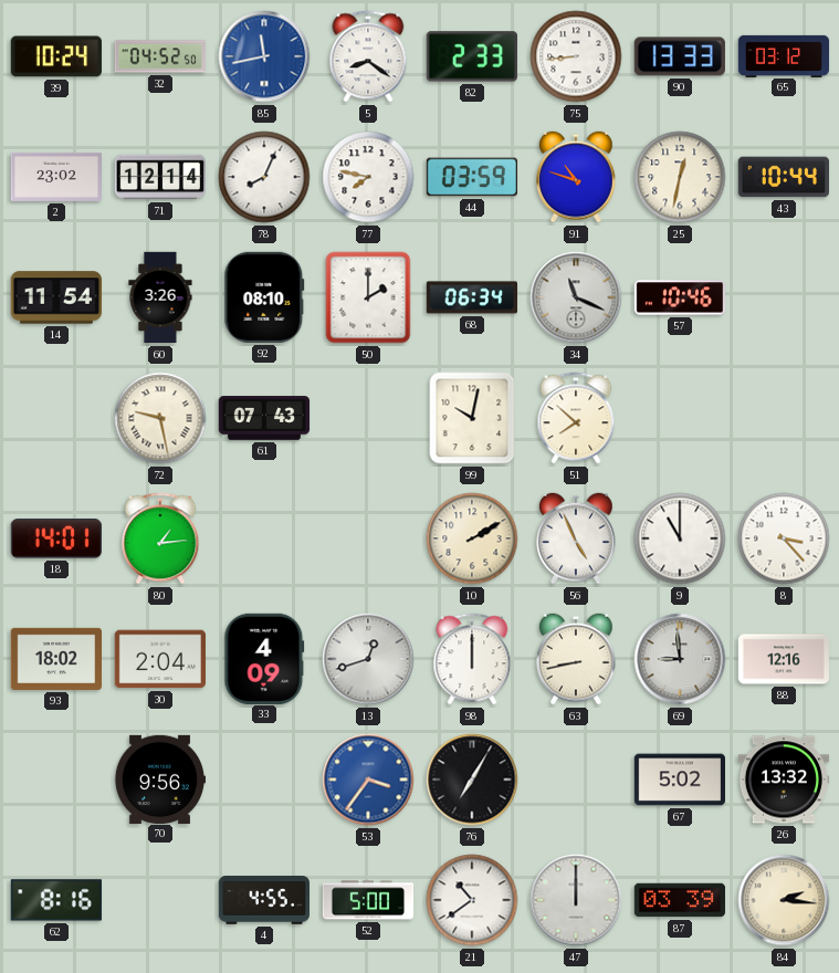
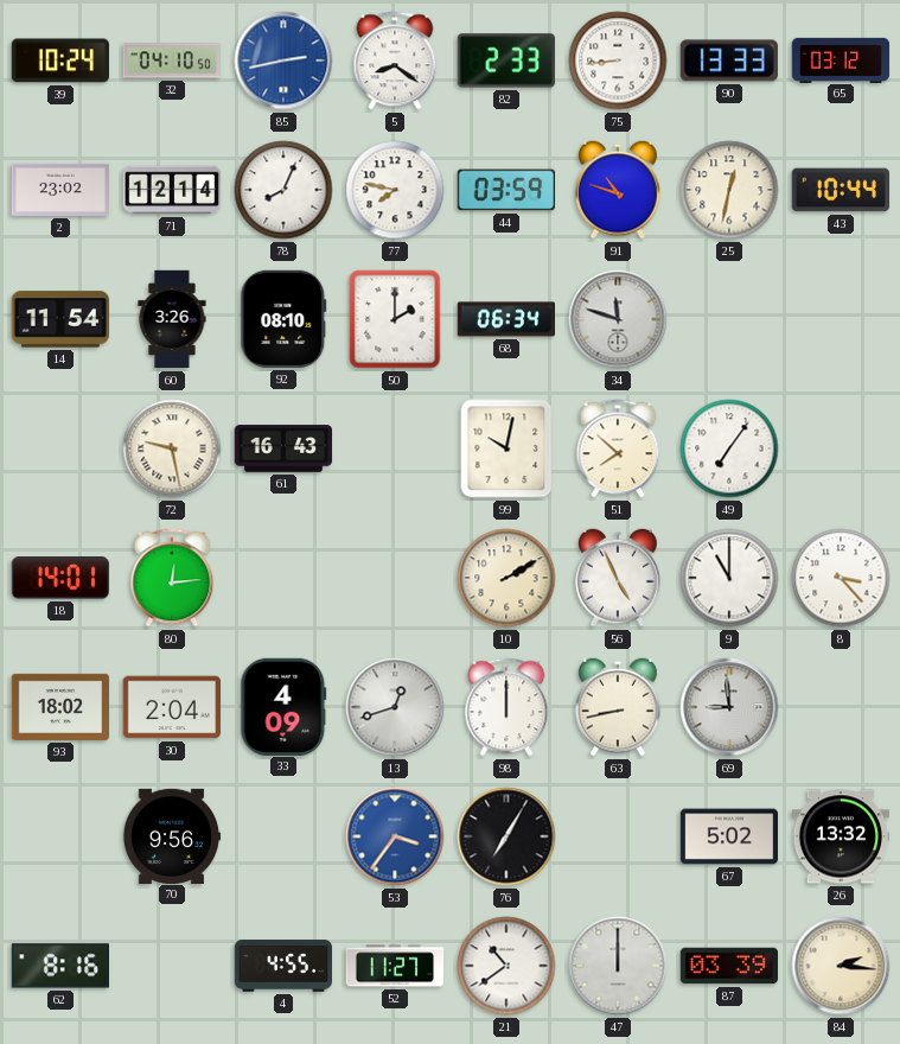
32: 04:52 -> 04:10 (171, 61)
85: 11:43 -> 2:43 (283, 61)
34: 11:19 -> 11:48 (618, 319)
57: 10:46 -> none (679, 297)
61: 07:43 -> 16:43 (283, 448)
49: none -> 7:06 (729, 448)
80: 1:14 -> 12:14 (172, 578)
88: 12:16 -> none (783, 659)
52: 5:00 -> 11:27 (395, 966)
